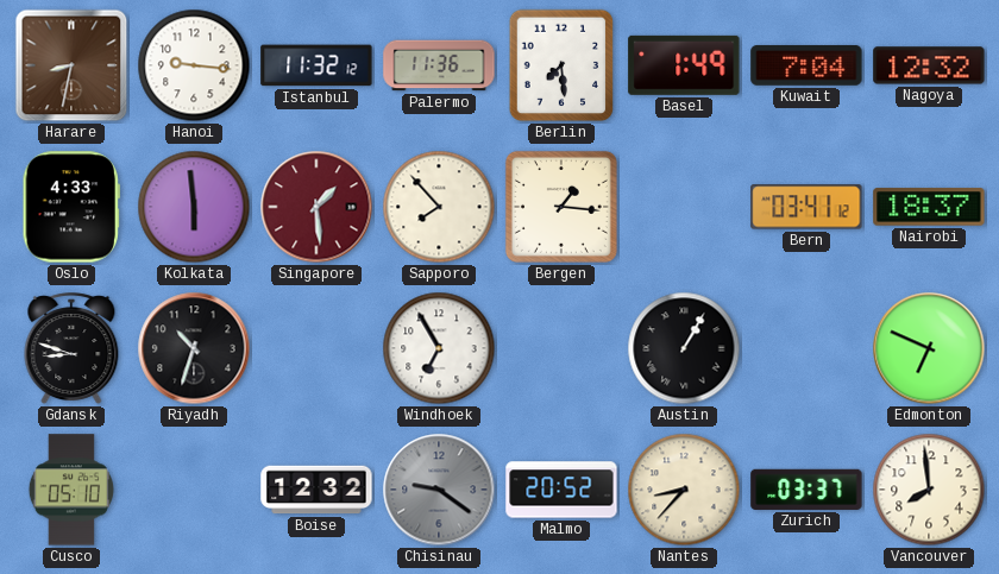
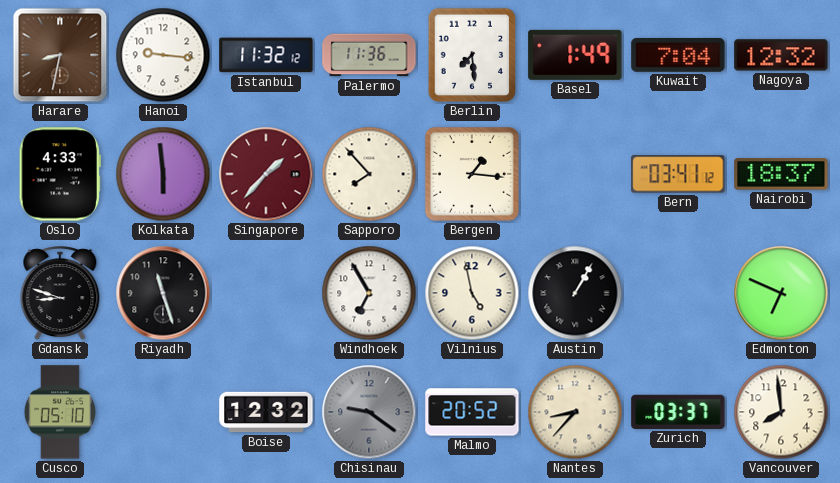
Singapore: 1:29 -> 1:37 (266, 174)
Riyadh: 10:33 -> 11:27 (163, 293)
Vilnius: none -> 4:58 (472, 293)
